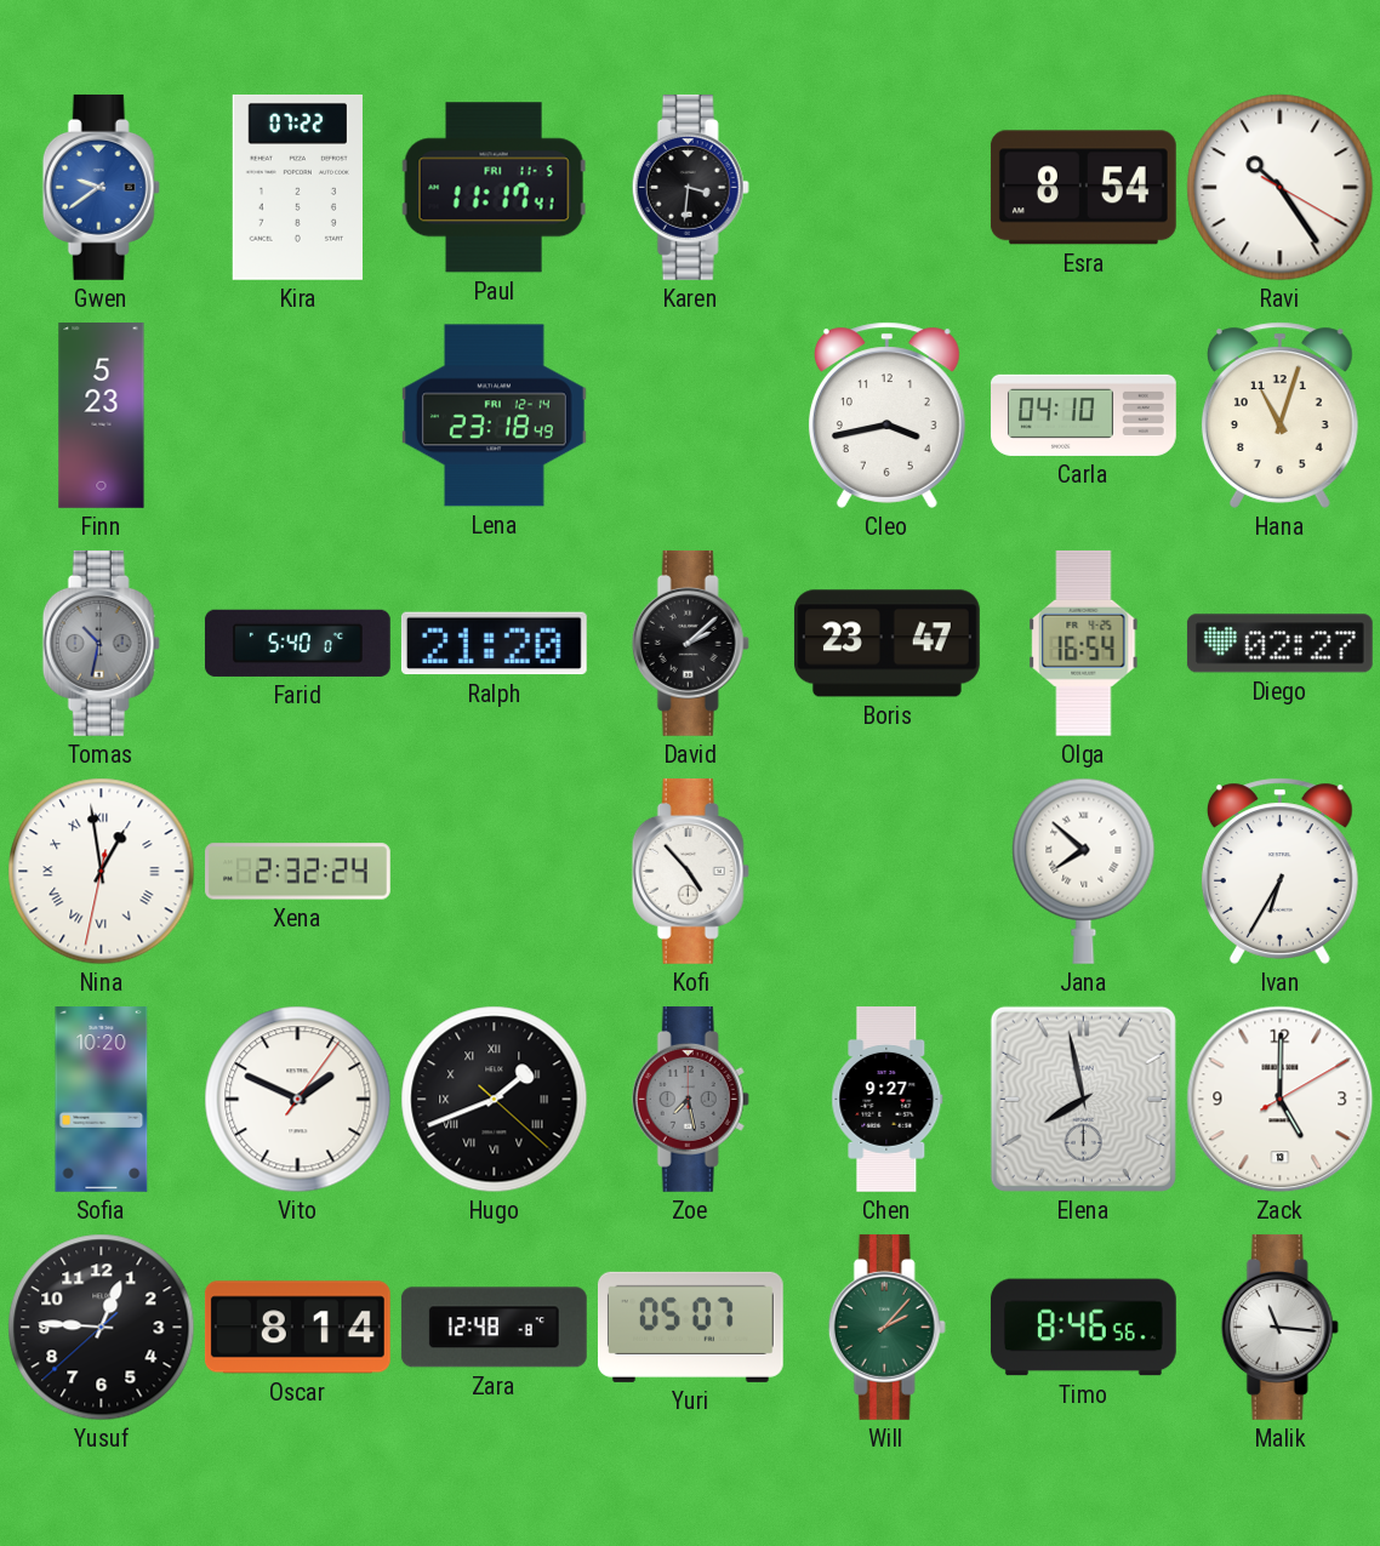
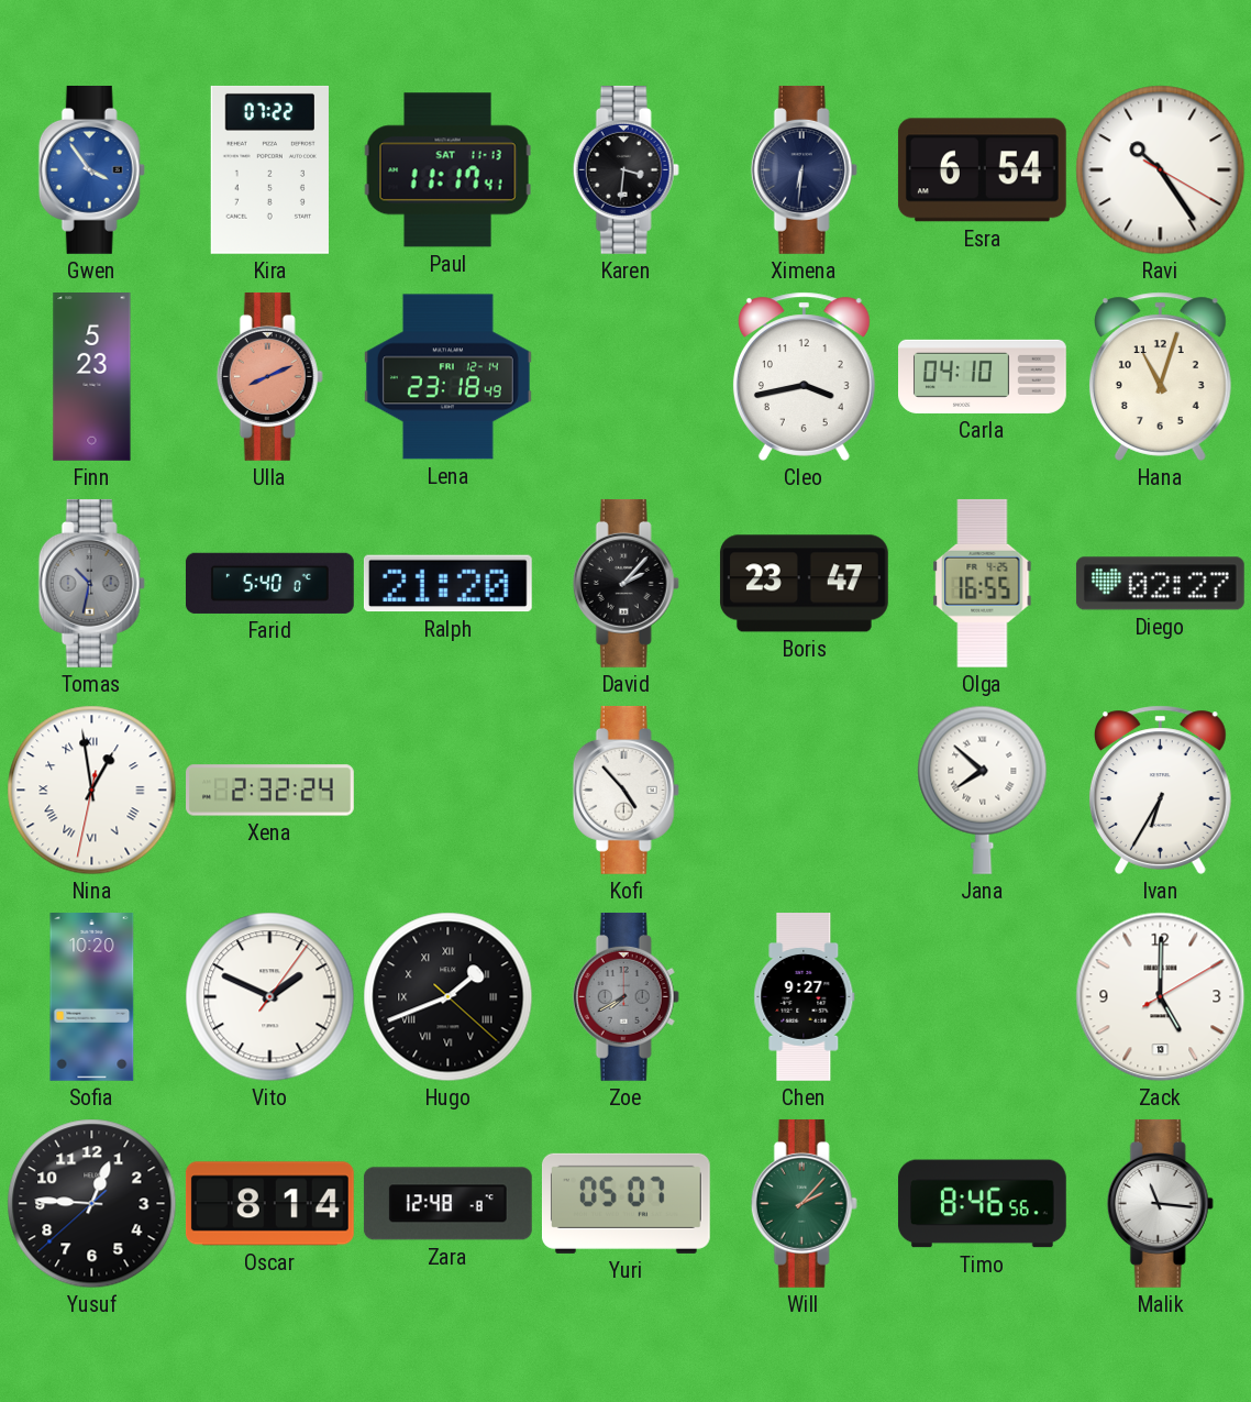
Gwen: 9:39 -> 3:54 (91, 169)
Paul date: FRI 11-5 -> SAT 11-13 (447, 170)
Ximena: none -> 6:31 (804, 169)
Esra: 8:54 -> 6:54 (982, 170)
Ulla: none -> 8:11 (269, 376)
David: 2:08 -> 2:07 (625, 583)
Olga: 16:54 -> 16:55 (983, 583)
Zoe: 7:28 -> 7:40 (625, 996)
Elena: 7:58 -> none (1083, 1099)
